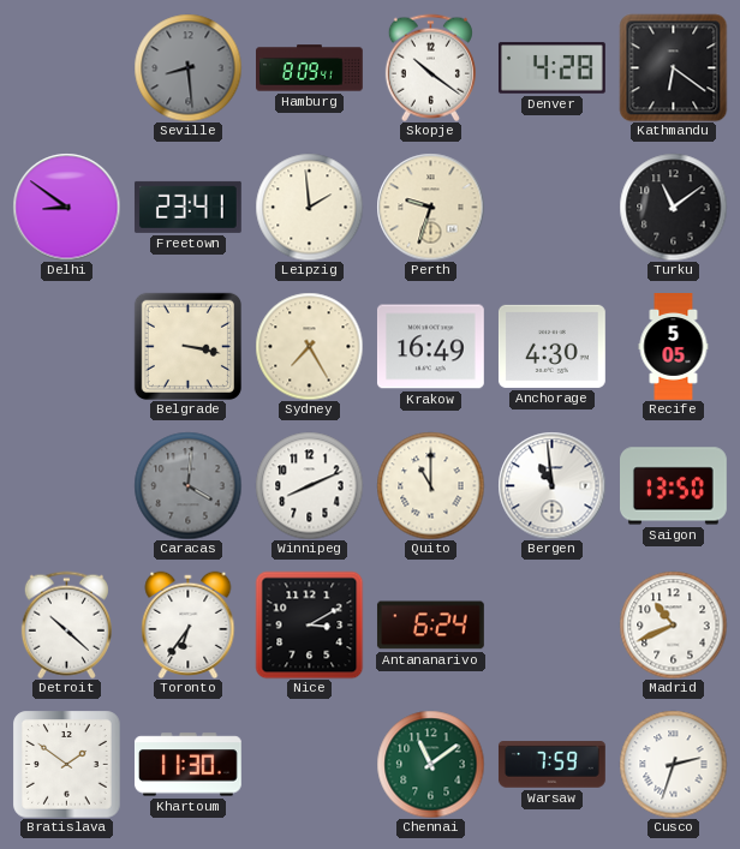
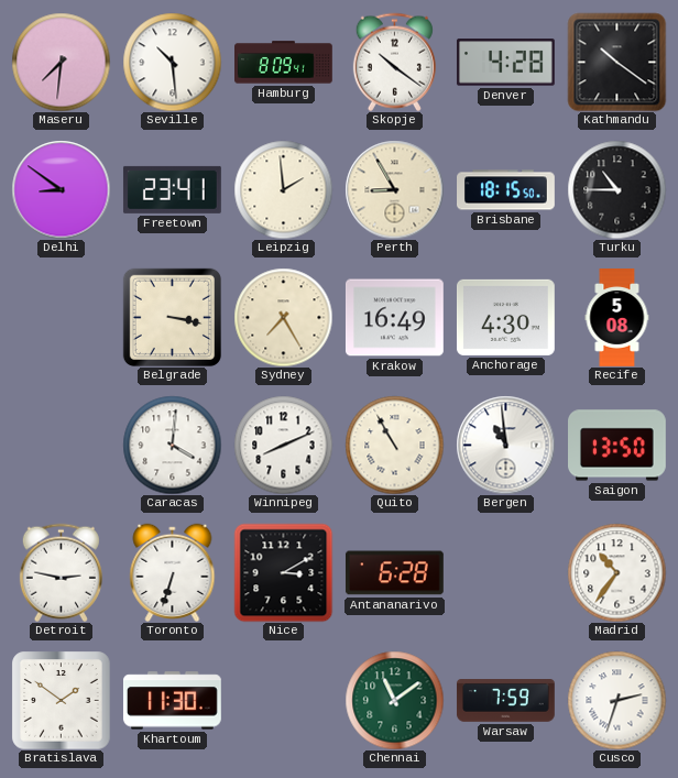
Maseru: none -> 7:31 (61, 62)
Seville: 8:29 -> 10:29 (172, 62)
Seville dial: grey -> white (172, 62)
Kathmandu: 6:21 -> 10:21 (616, 62)
Perth: 9:33 -> 8:55 (394, 189)
Brisbane: none -> 18:15 (506, 190)
Turku: 11:09 -> 10:45 (616, 189)
Recife: 5:05 -> 5:08 (617, 318)
Caracas dial: grey -> white (172, 445)
Quito: 11:00 -> 10:55 (394, 445)
Detroit: 10:22 -> 2:47 (61, 572)
Toronto: 6:36 -> 6:33 (173, 572)
Antananarivo: 6:24 -> 6:28 (394, 573)
Madrid: 10:41 -> 10:36 (616, 572)
